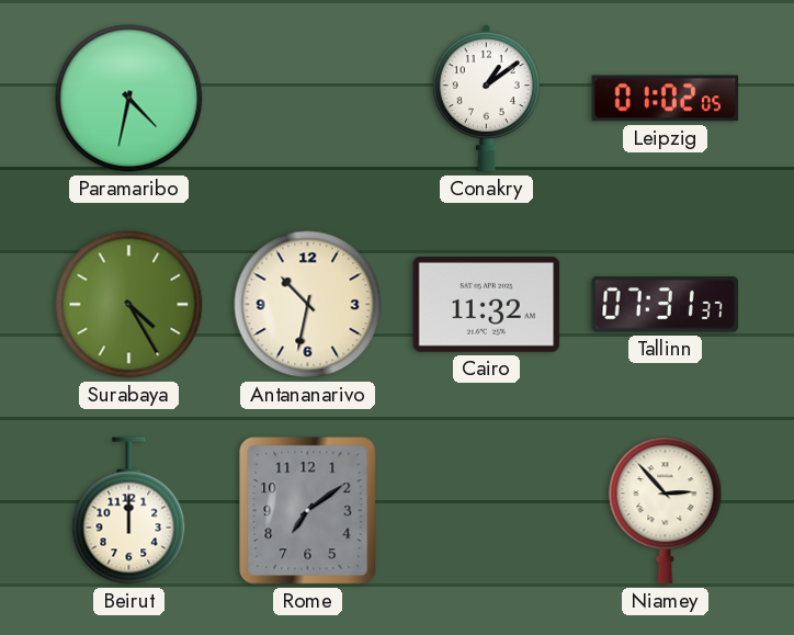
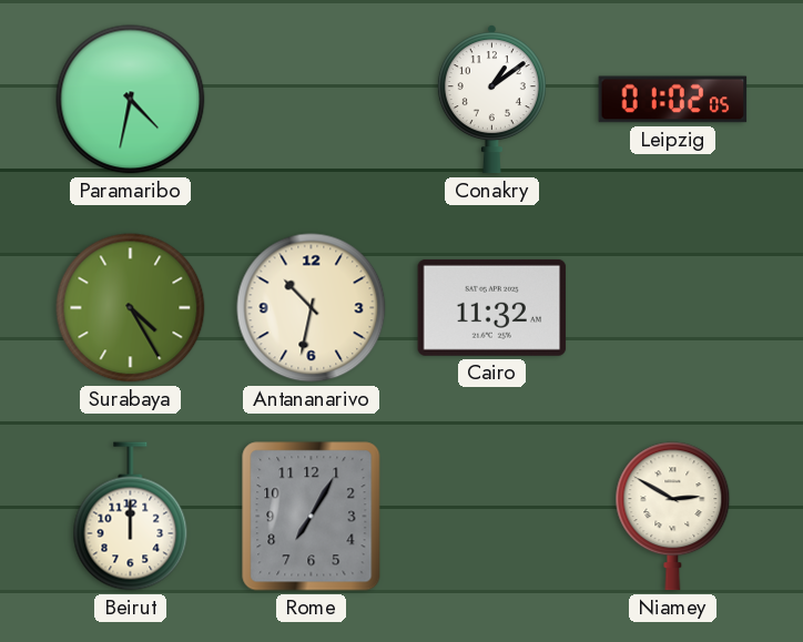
Tallinn: 07:31 -> none (666, 304)
Rome: 7:09 -> 7:05 (312, 517)
Niamey: 2:53 -> 2:50 (673, 517)
